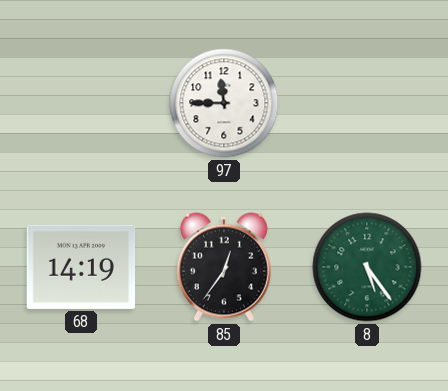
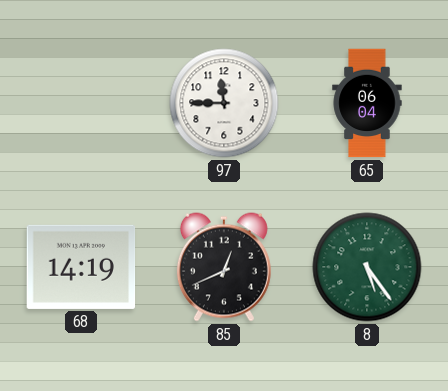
65: none -> 06:04 (367, 103)
85: 12:36 -> 12:41 (224, 267)
